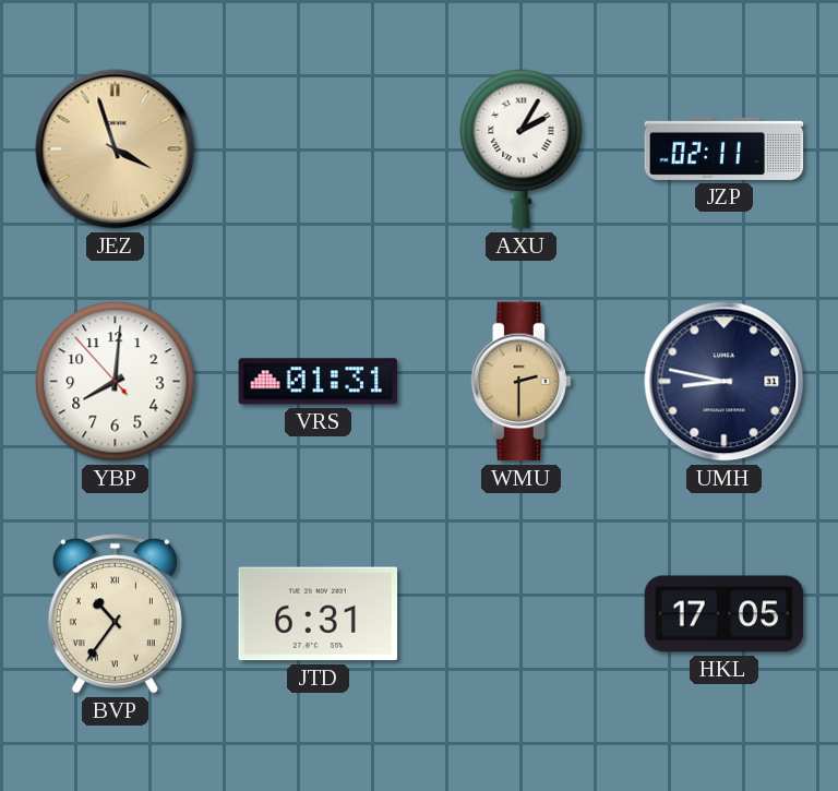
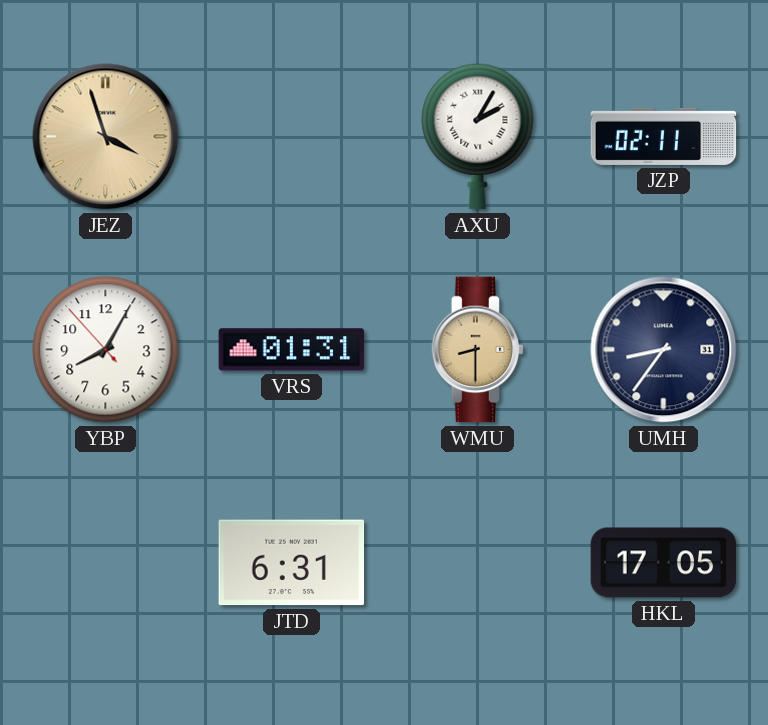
YBP: 8:00 -> 8:04 (106, 350)
WMU: 2:30 -> 8:30 (478, 350)
UMH: 8:47 -> 8:36 (664, 350)
BVP: 10:36 -> none (115, 614)
